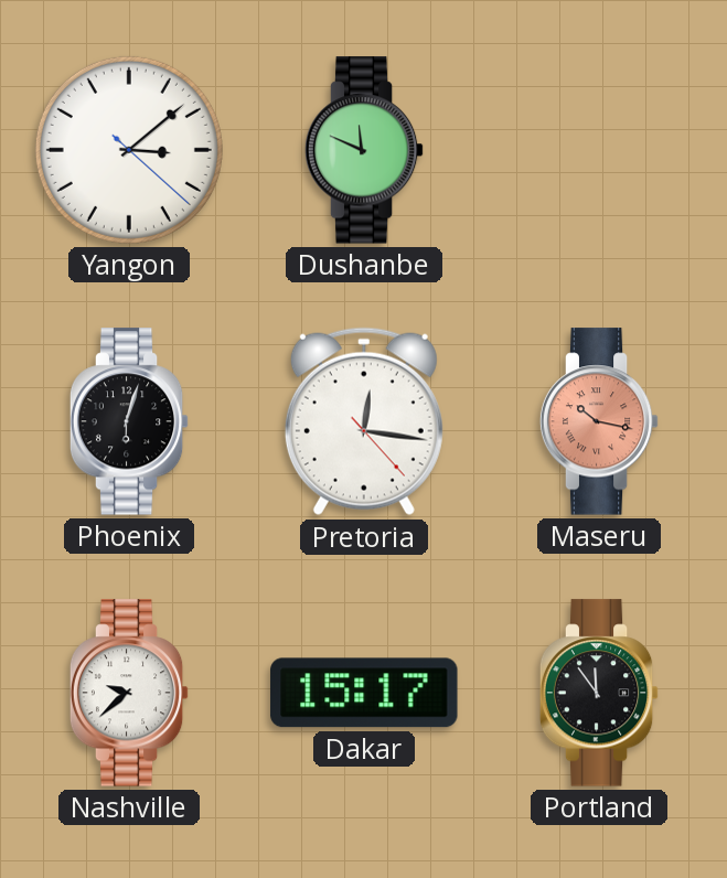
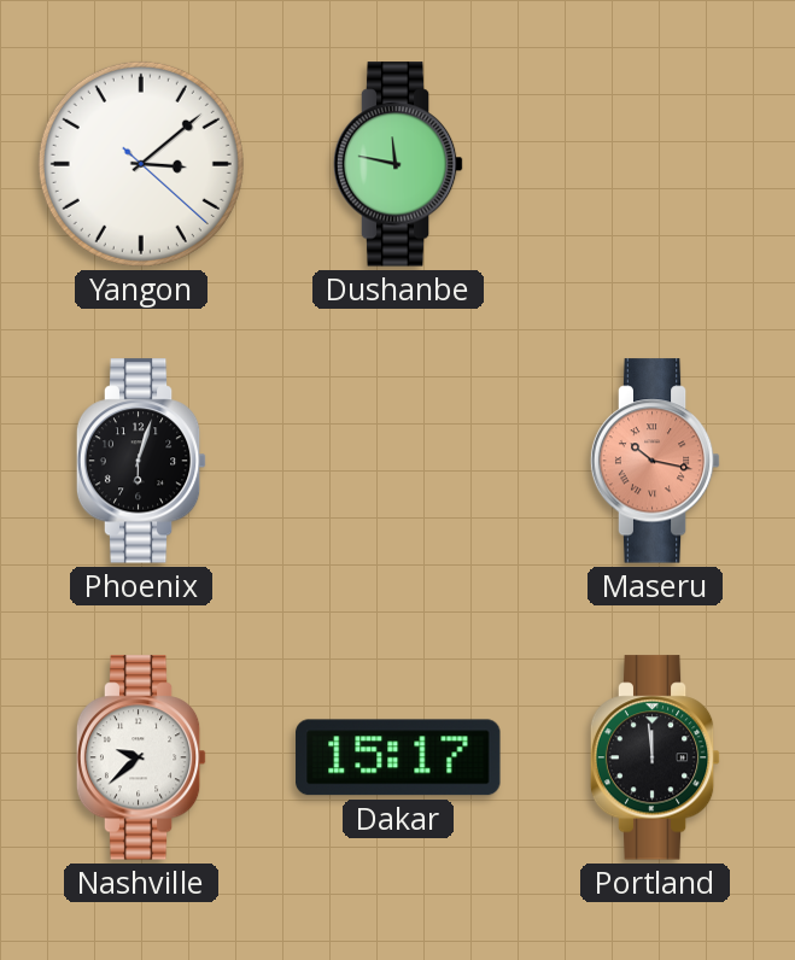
Dushanbe: 11:49 -> 11:47 (398, 164)
Pretoria: 12:16 -> none (364, 421)
Portland: 11:54 -> 11:59 (655, 757)
